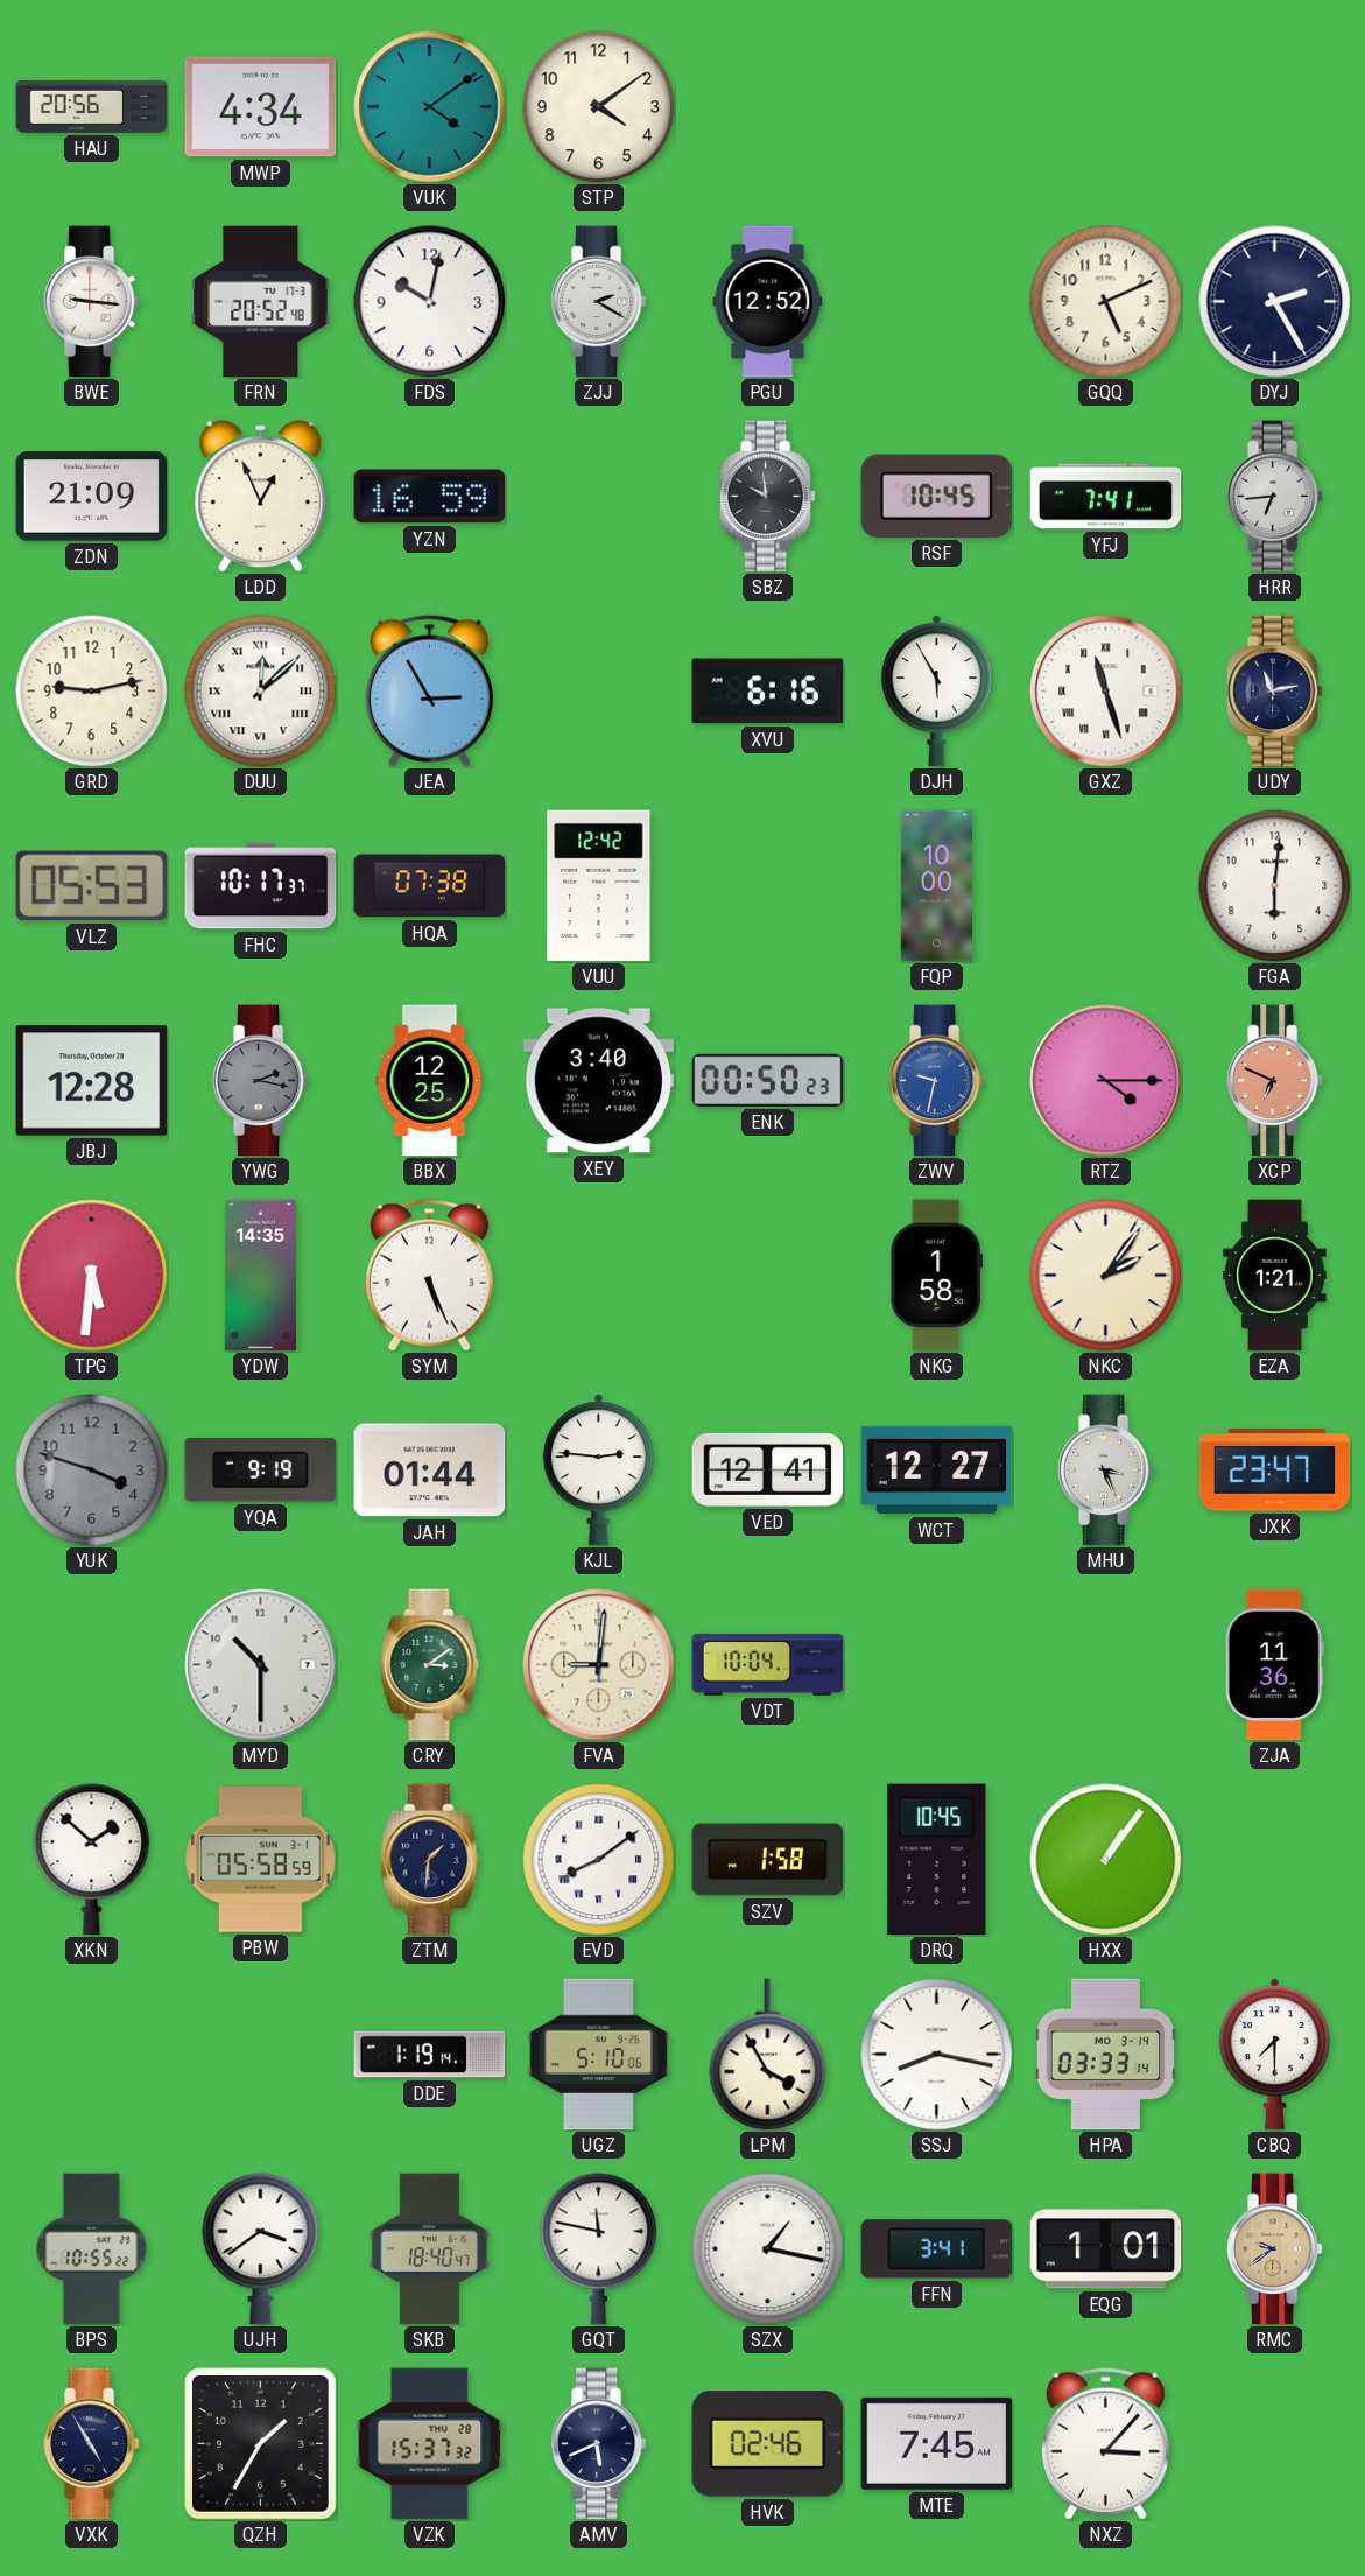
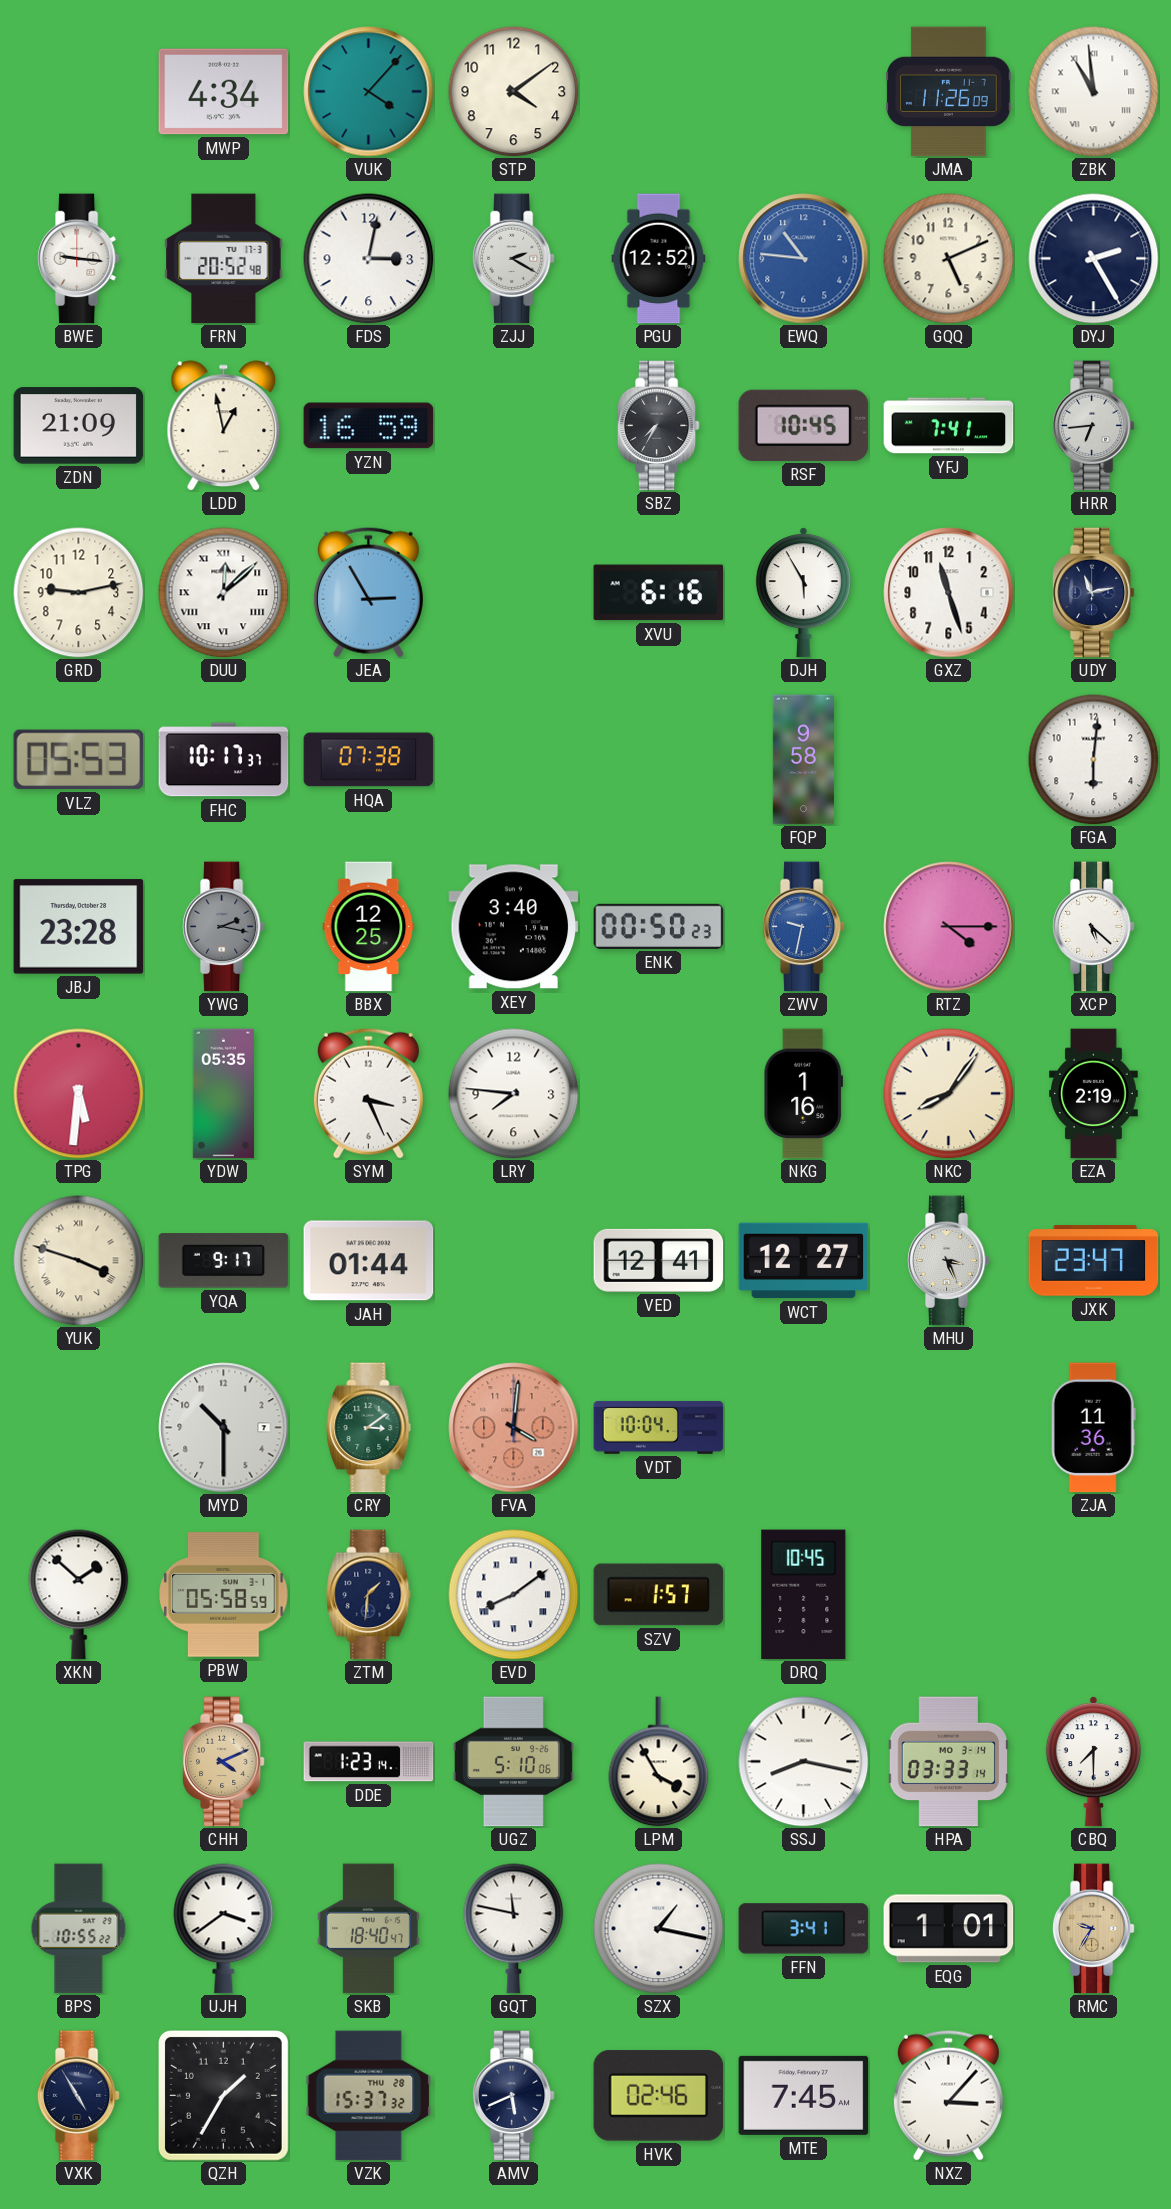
HAU: 20:56 -> none (92, 106)
VUK: 4:09 -> 4:07 (369, 92)
JMA: none -> 11:26 (949, 92)
ZBK: none -> 10:59 (1094, 92)
FDS: 10:02 -> 3:02 (369, 259)
EWQ: none -> 10:46 (804, 259)
LDD: 12:56 -> 12:58 (224, 426)
SBZ: 9:59 -> 7:35 (658, 426)
GXZ numerals: Roman -> Arabic (949, 593)
VUU: 12:42 -> none (599, 886)
FQP: 10:00 -> 9:58 (803, 760)
JBJ: 12:28 -> 23:28 (79, 927)
XCP: 6:49 -> 5:22 (1093, 927)
XCP dial: salmon -> white (1093, 927)
YDW: 14:35 -> 05:35 (223, 1094)
SYM: 5:26 -> 3:26 (368, 1093)
LRY: none -> 7:46 (514, 1094)
NKG: 1:58 -> 1:16 (803, 1094)
NKC: 2:06 -> 8:06 (949, 1094)
EZA: 1:21 -> 2:19 (1094, 1094)
YUK dial: grey -> cream (79, 1261)
YUK numerals: Arabic -> Roman (79, 1261)
YQA: 9:19 -> 9:17 (224, 1261)
KJL: 2:46 -> none (598, 1471)
FVA: 9:01 -> 4:01 (514, 1428)
FVA dial: cream -> salmon (514, 1428)
SZV: 1:58 -> 1:57 (659, 1595)
HXX: 1:06 -> none (1106, 1860)
CHH: none -> 4:11 (223, 1762)
DDE: 1:19 -> 1:23 (369, 1762)
RMC: 9:39 -> 9:35 (1093, 1929)
